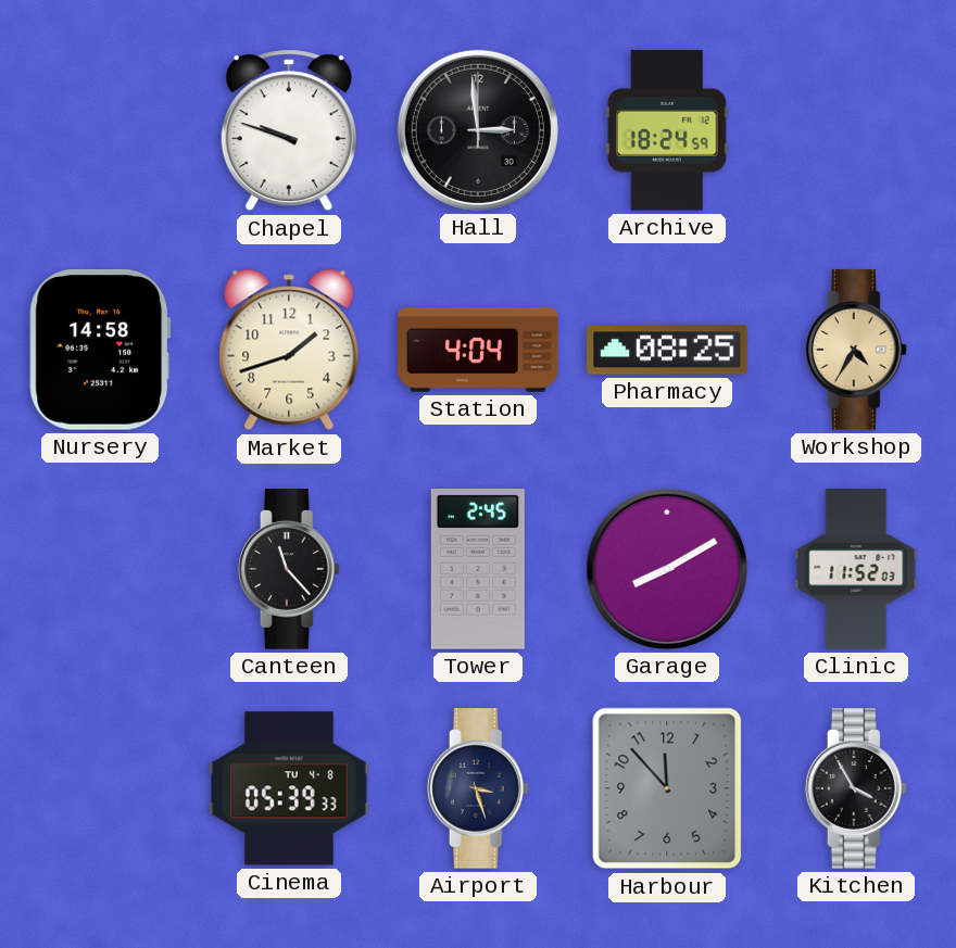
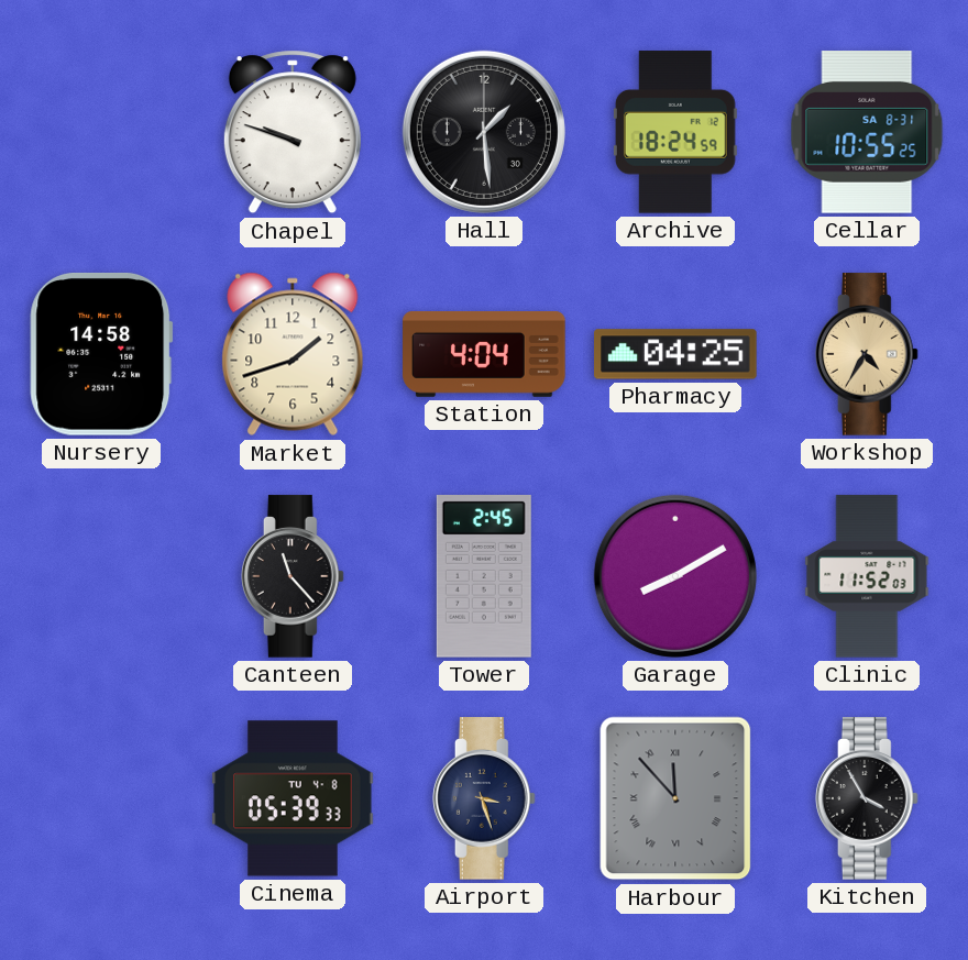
Hall: 2:59 -> 1:29 (484, 132)
Cellar: none -> 10:55 (867, 133)
Pharmacy: 08:25 -> 04:25 (675, 354)
Harbour numerals: Arabic -> Roman (675, 798)
